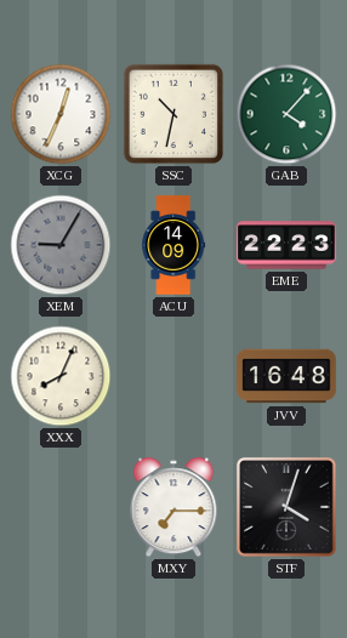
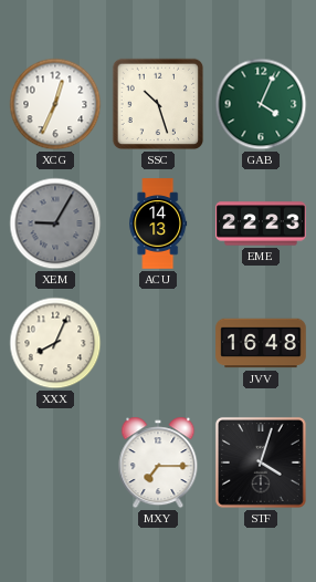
SSC: 10:32 -> 10:27 (158, 104)
GAB: 4:07 -> 4:04 (261, 104)
ACU: 14:09 -> 14:13 (158, 224)
